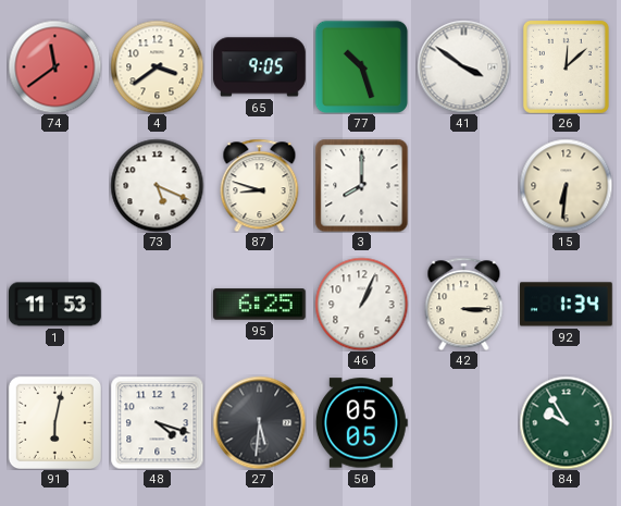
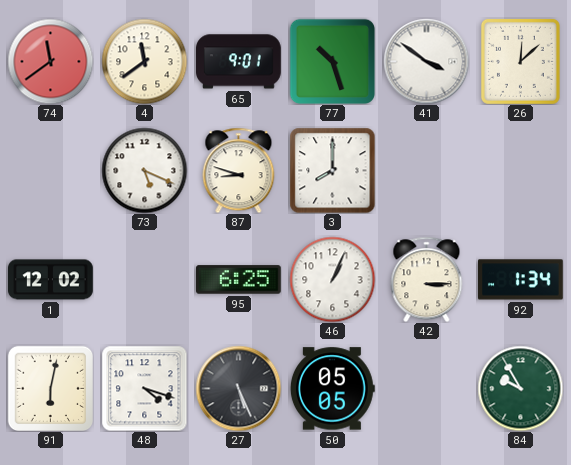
4: 3:39 -> 11:39 (144, 61)
65: 9:05 -> 9:01 (239, 62)
15: 6:31 -> none (566, 185)
1: 11:53 -> 12:02 (51, 280)
27: 5:31 -> 5:26 (238, 388)
